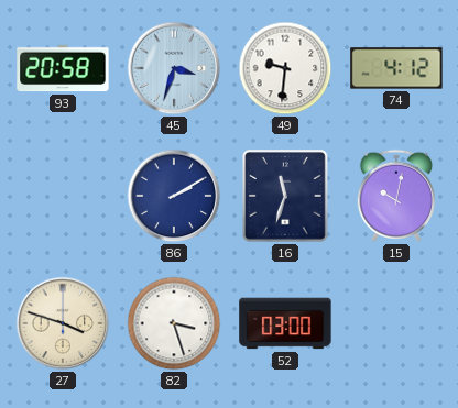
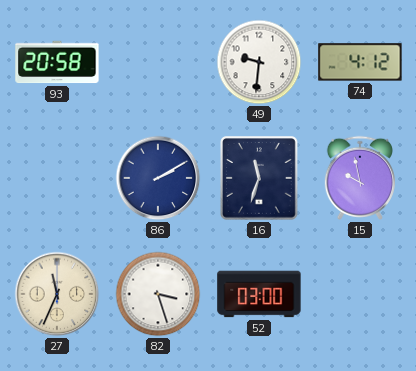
45: 3:33 -> none (174, 68)
15: 10:02 -> 9:58 (360, 178)
27: 3:48 -> 11:34 (57, 294)
